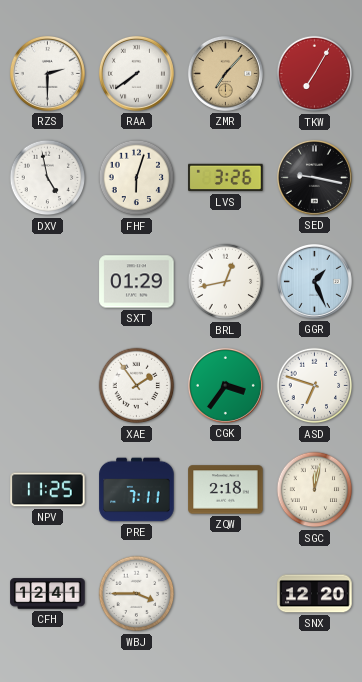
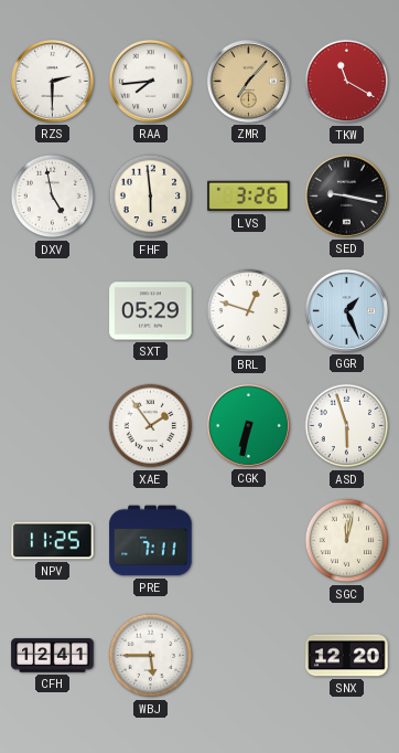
RAA: 7:39 -> 7:44 (150, 81)
TKW: 7:05 -> 11:20 (347, 82)
FHF: 6:03 -> 5:59 (151, 197)
SXT: 01:29 -> 05:29 (151, 311)
BRL: 12:43 -> 12:48 (249, 311)
CGK: 3:36 -> 6:32 (248, 425)
ASD: 6:48 -> 5:57 (347, 426)
ZQW: 2:18 -> none (226, 490)
WBJ: 3:45 -> 5:45 (151, 656)
